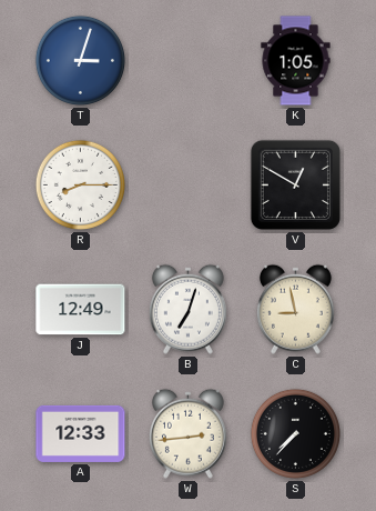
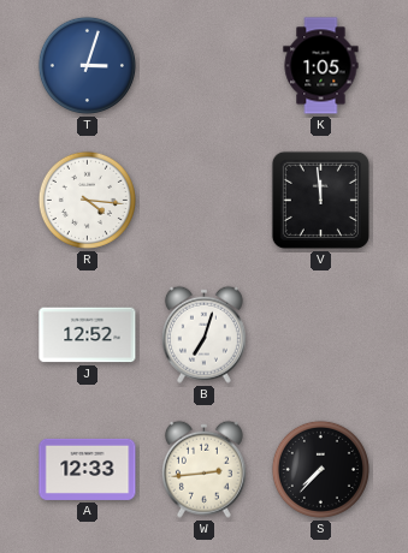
R: 8:15 -> 4:16 (87, 200)
V: 12:50 -> 11:59 (320, 200)
J: 12:49 -> 12:52 (88, 335)
C: 8:58 -> none (295, 309)
